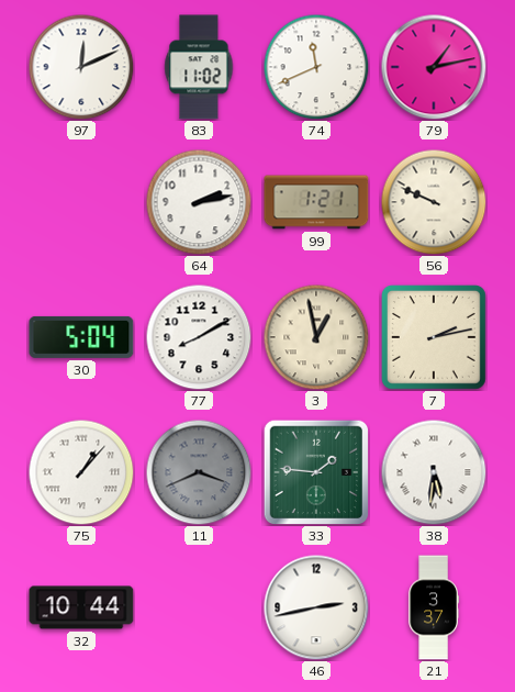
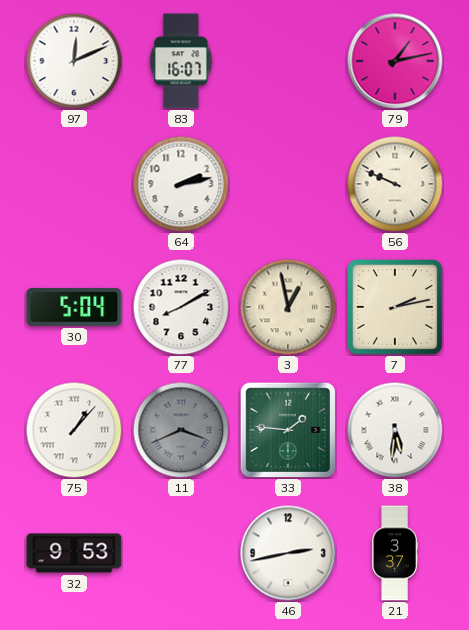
83: 11:02 -> 16:07 (181, 61)
74: 11:41 -> none (316, 67)
99: 1:21 -> none (316, 202)
32: 10:44 -> 9:53 (74, 553)
